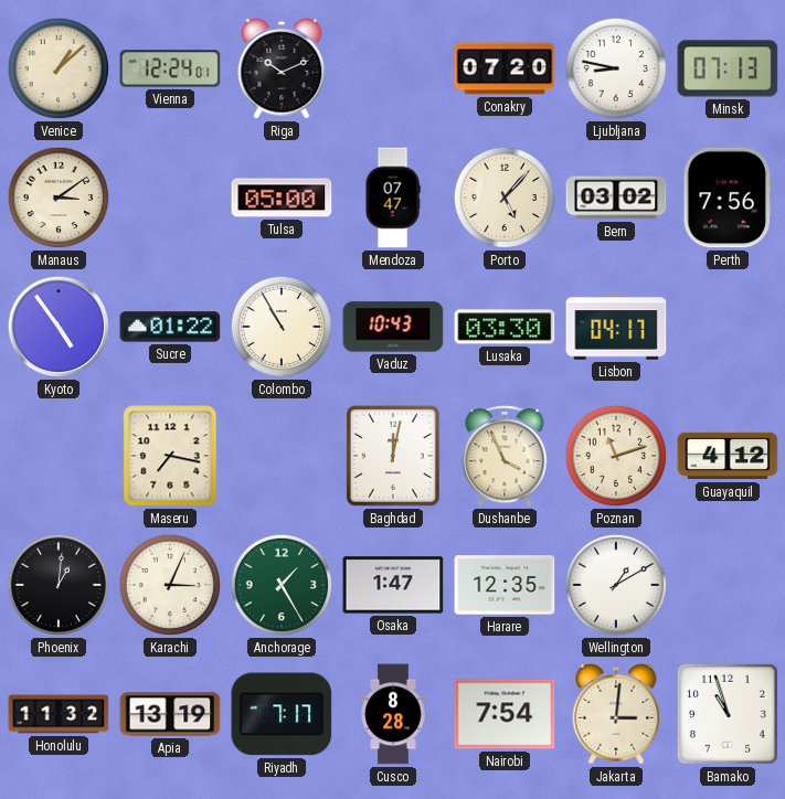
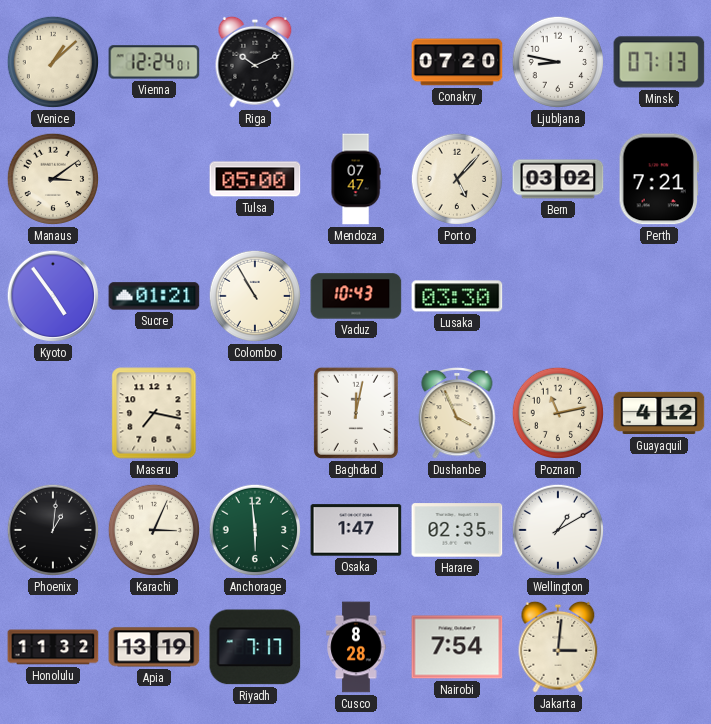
Perth: 7:56 -> 7:21 (659, 179)
Sucre: 01:22 -> 01:21 (154, 296)
Lisbon: 04:17 -> none (616, 327)
Poznan: 11:12 -> 11:13 (558, 413)
Anchorage: 1:25 -> 5:59 (255, 530)
Harare: 12:35 -> 02:35 (457, 530)
Bamako: 10:57 -> none (728, 714)
